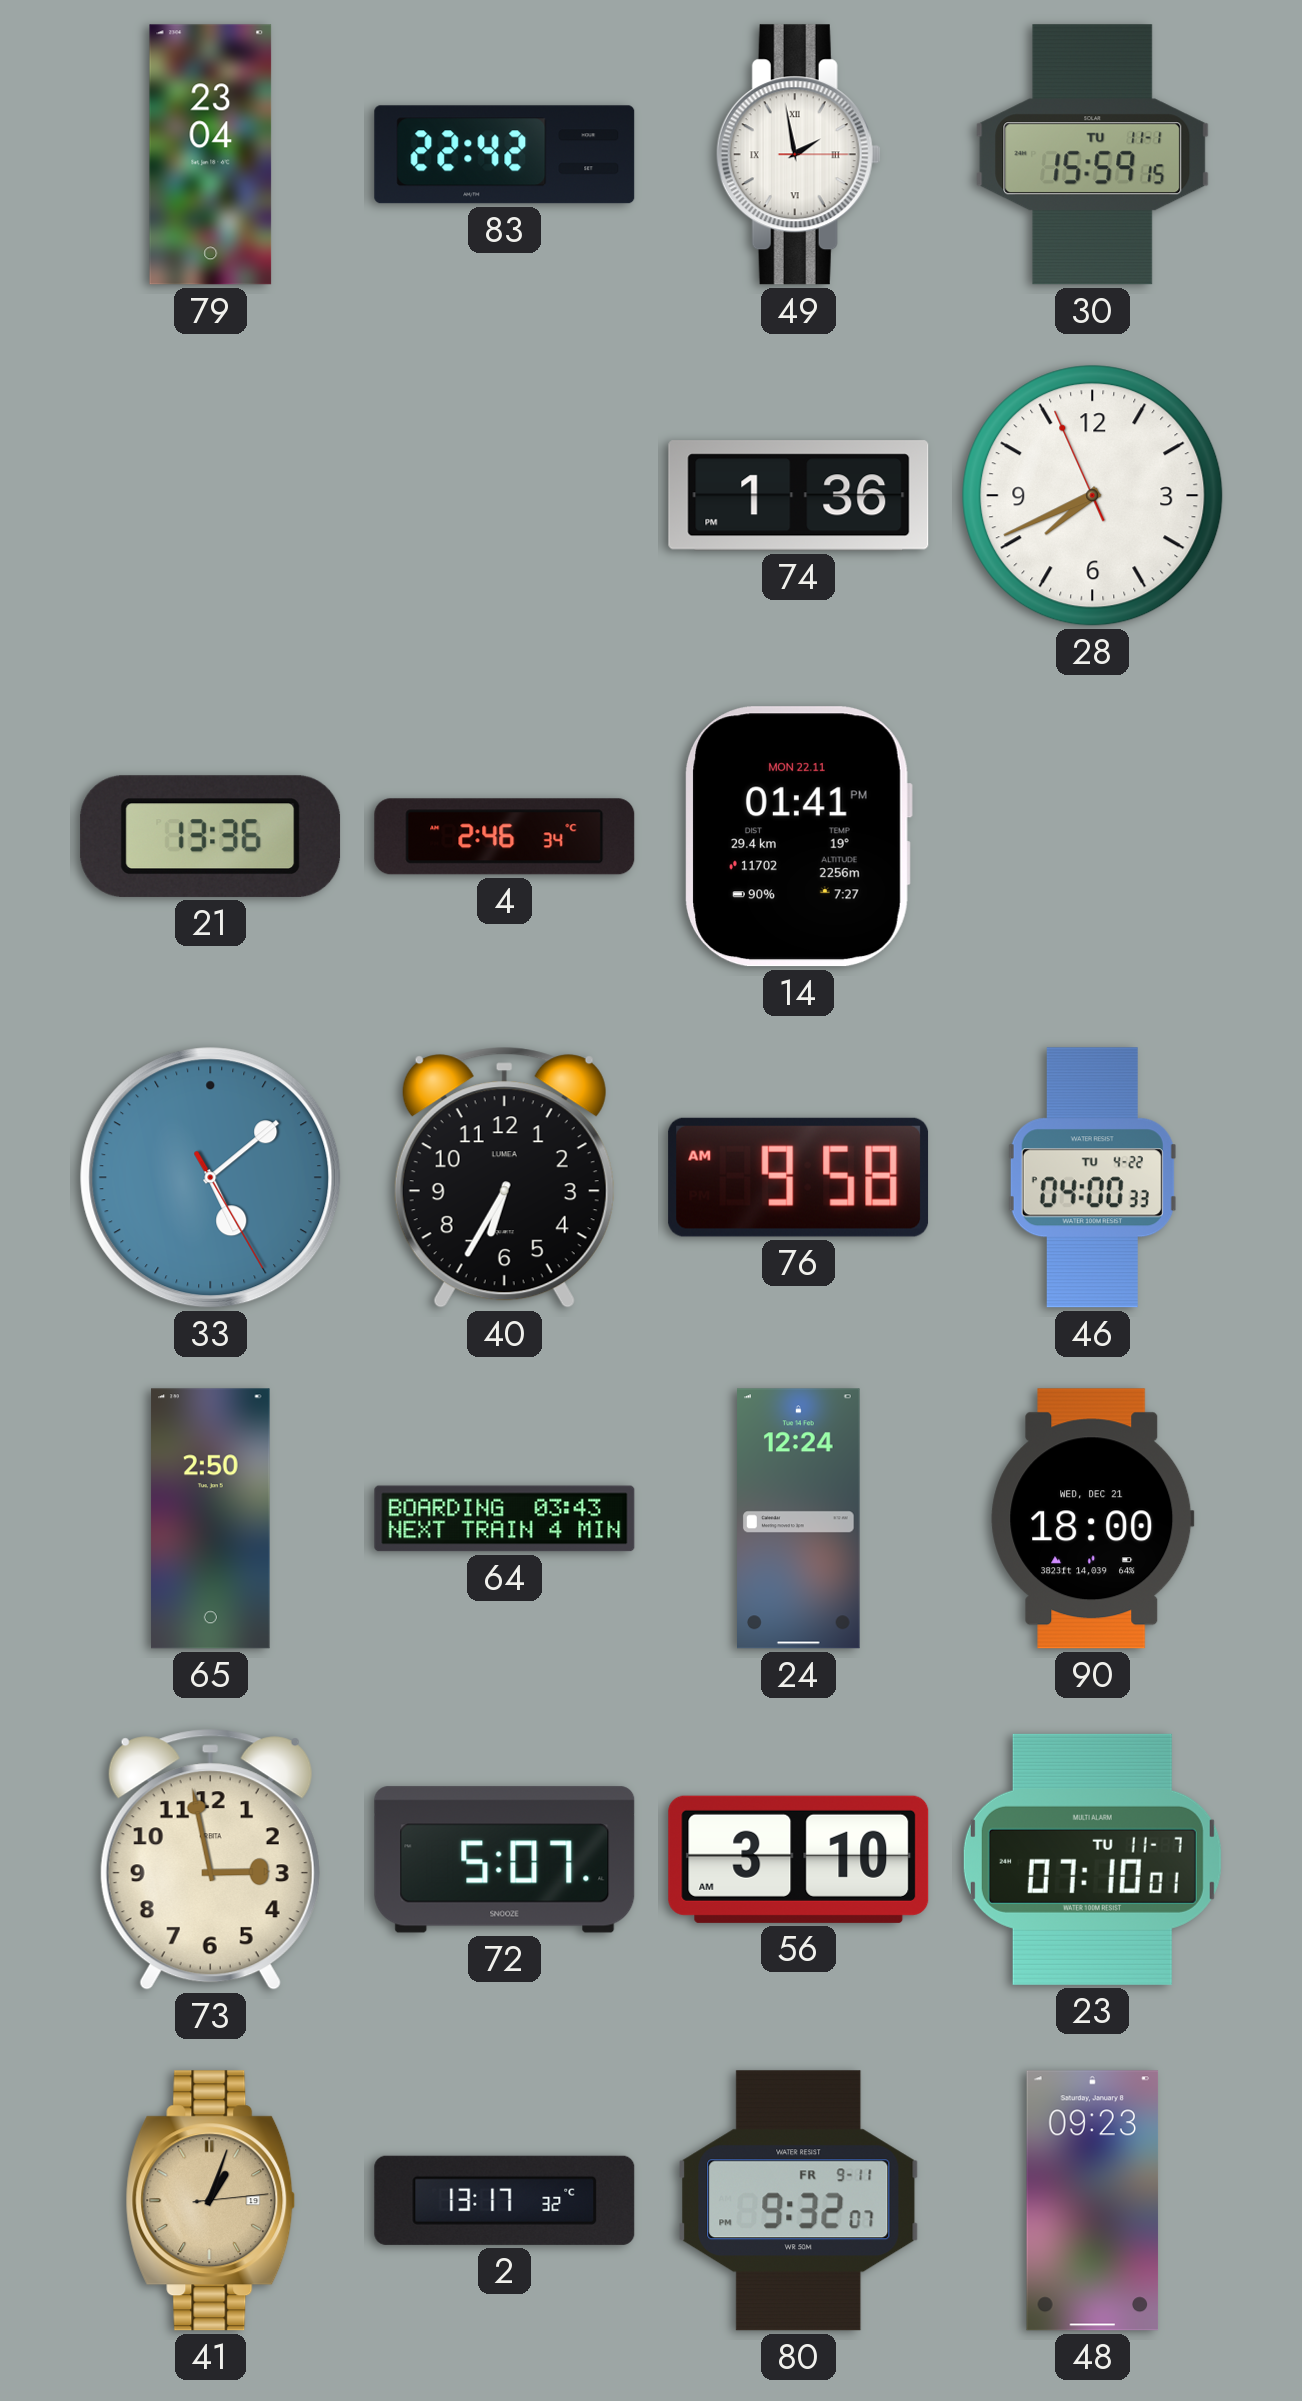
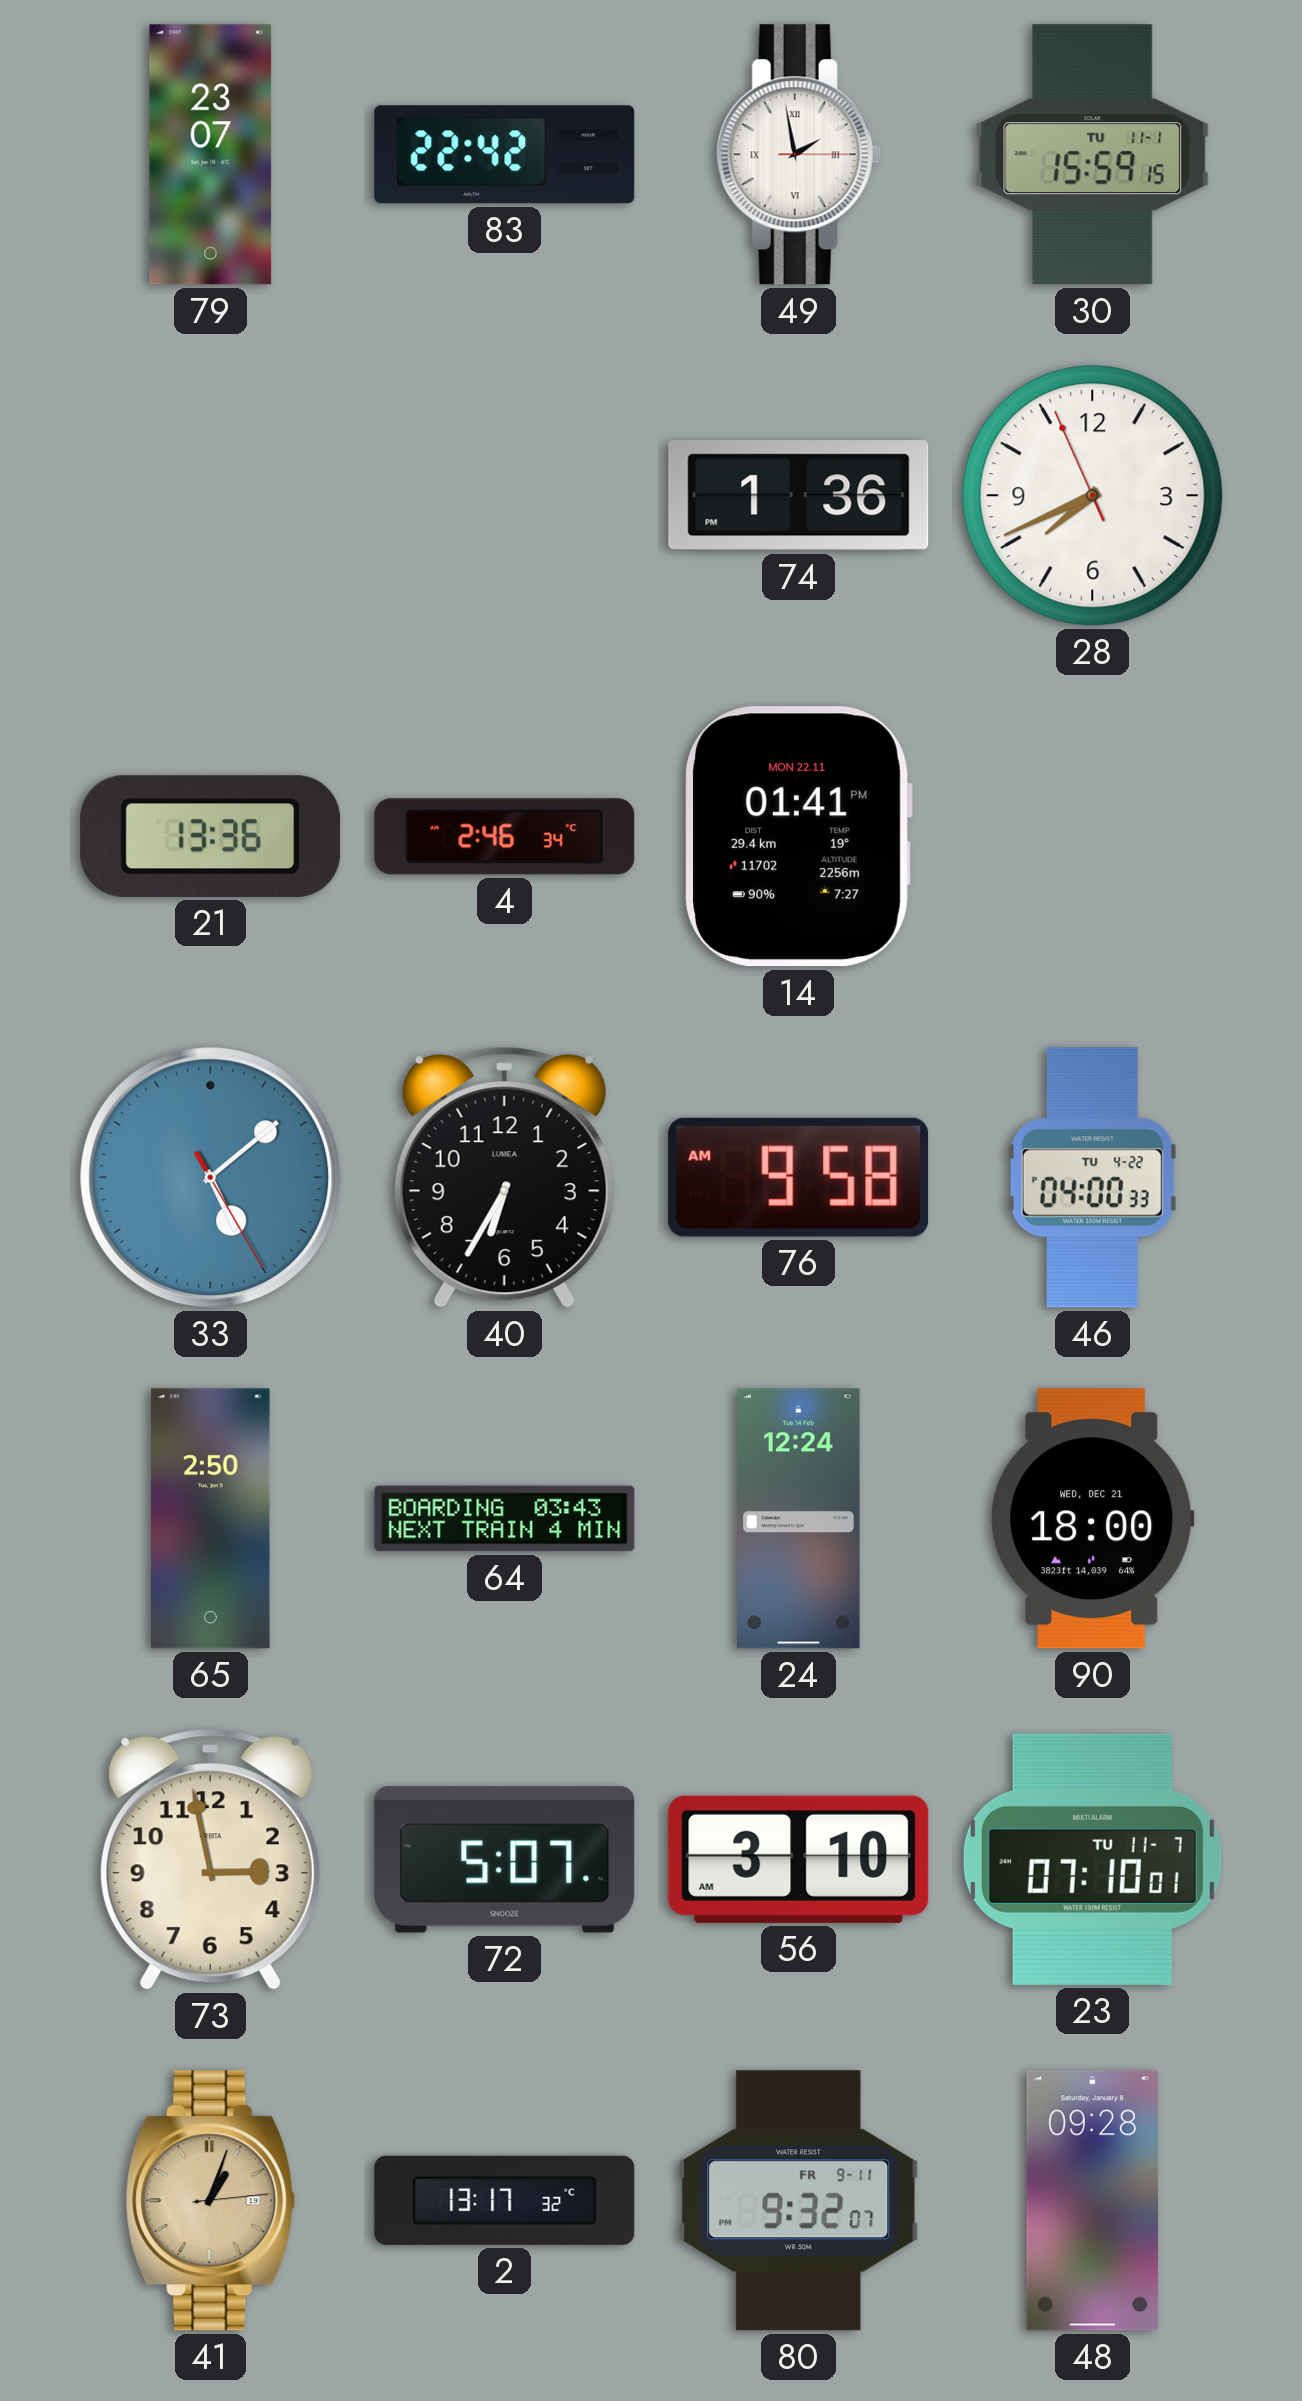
79: 23:04 -> 23:07 (211, 155)
48: 09:23 -> 09:28 (1093, 2201)
